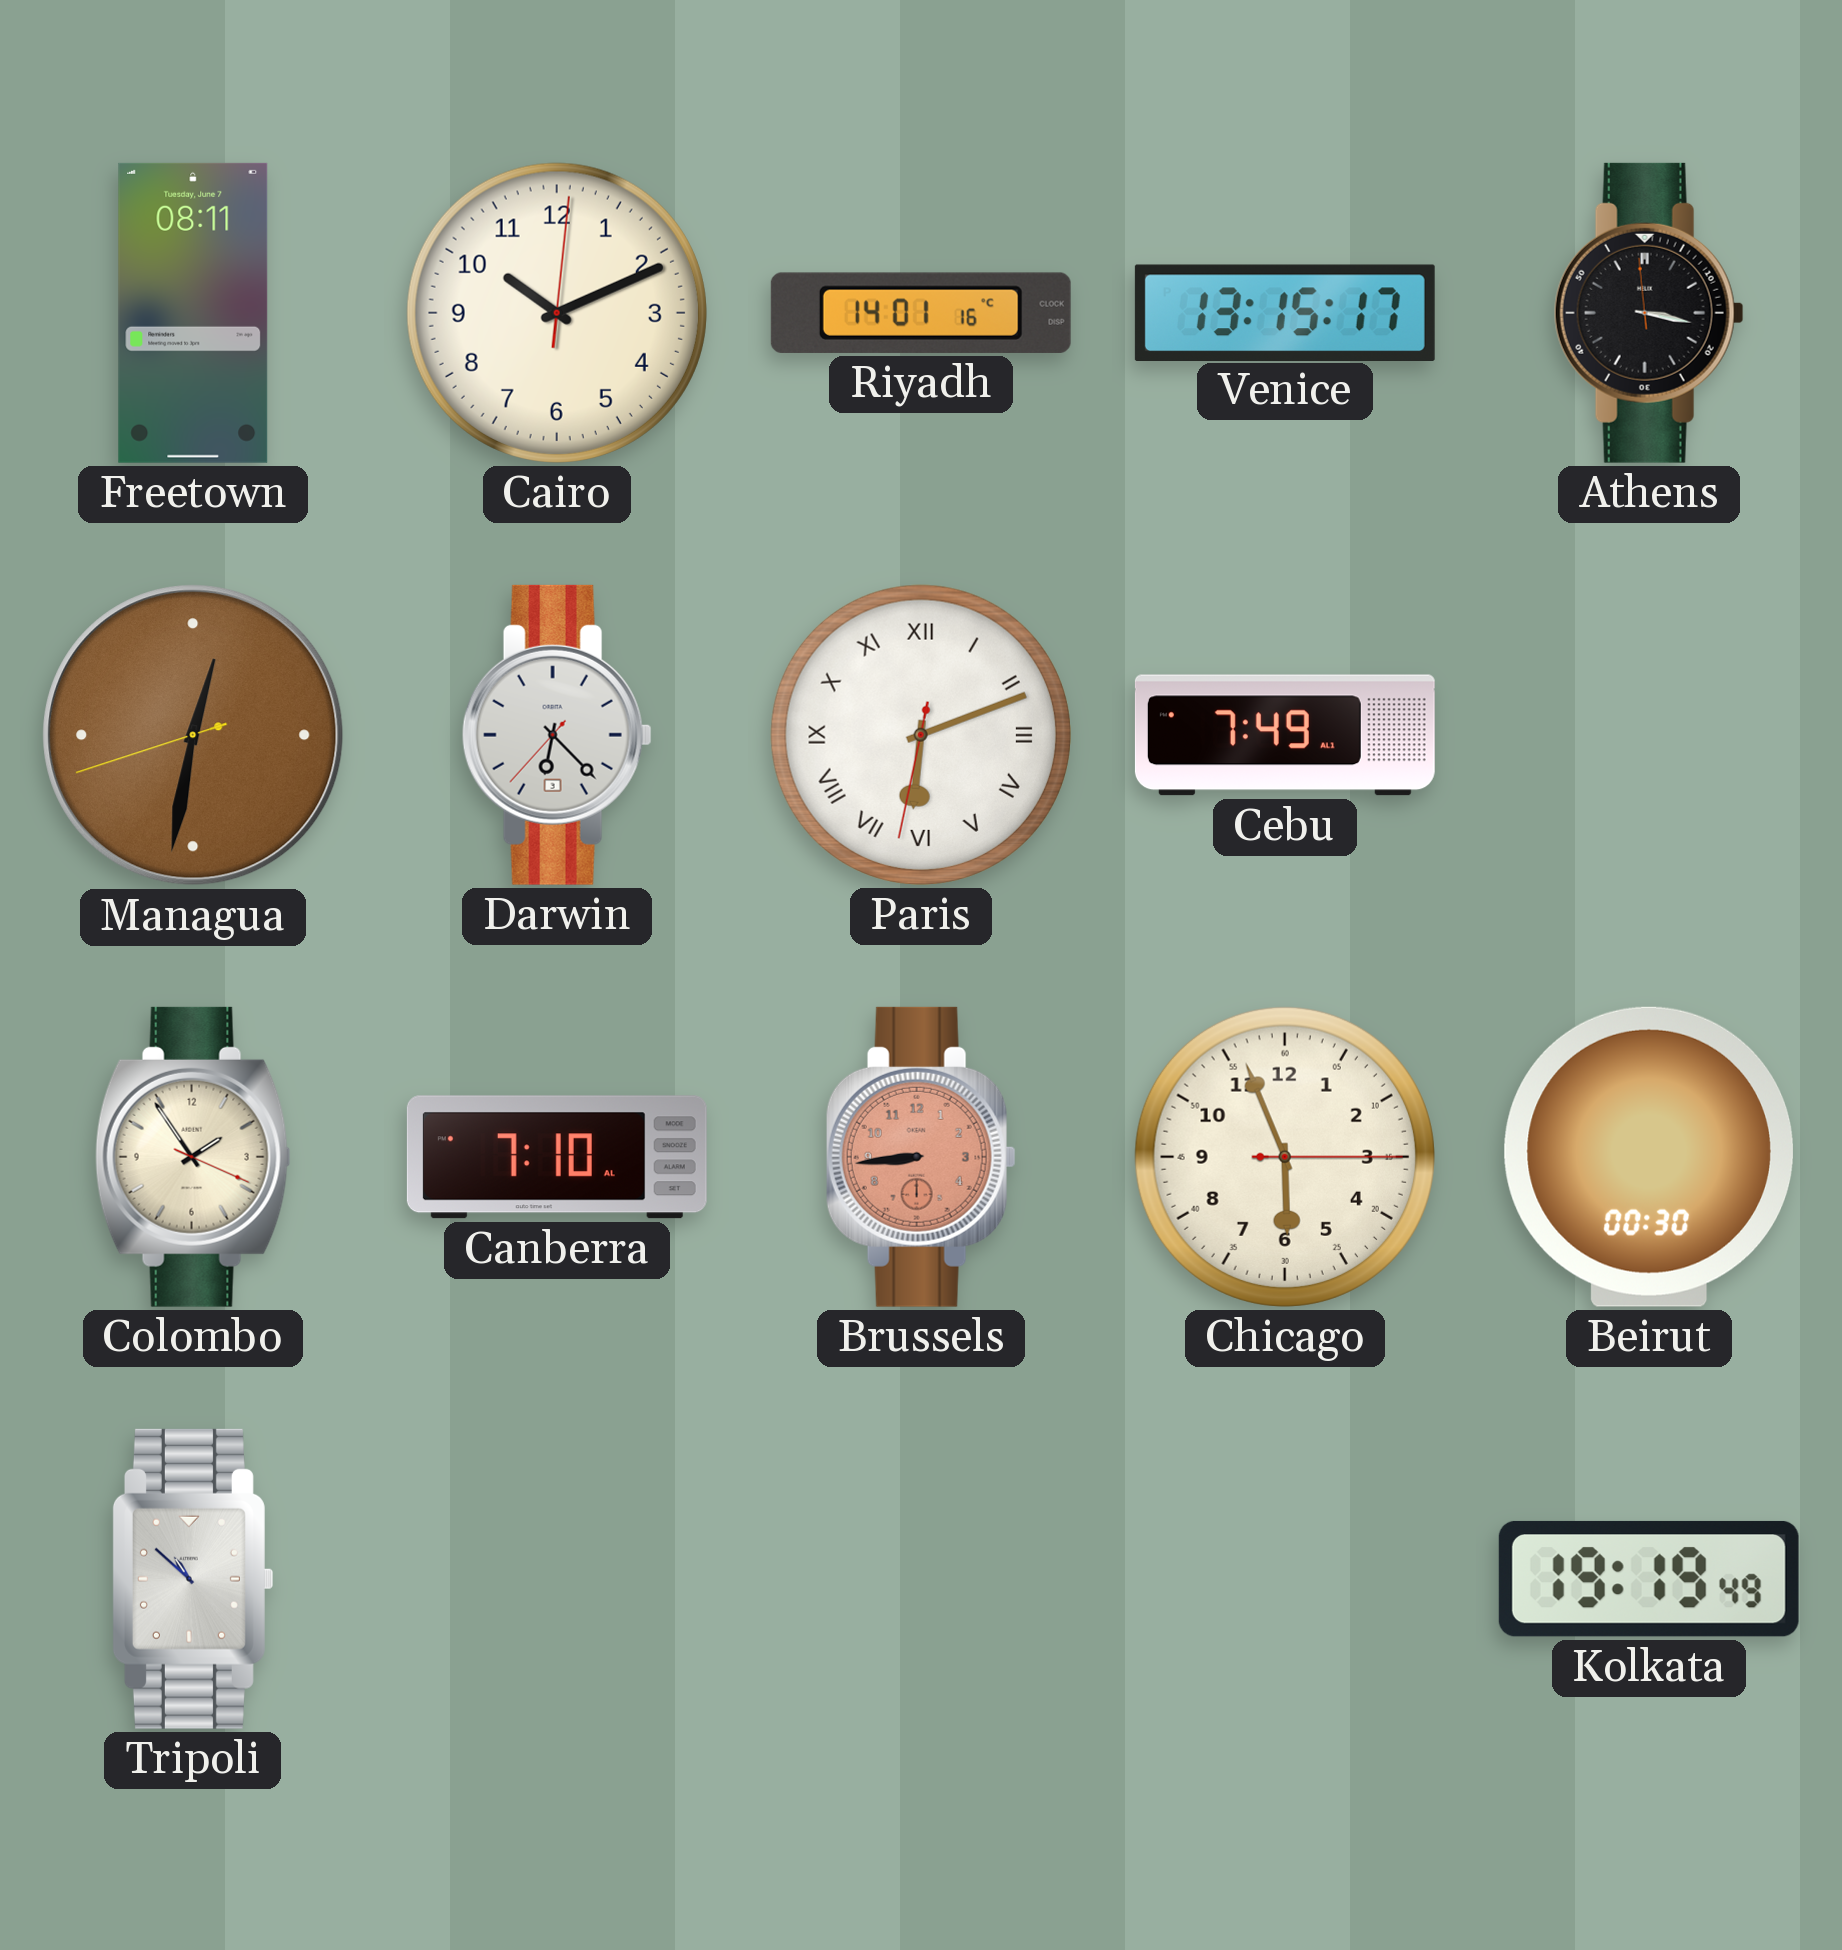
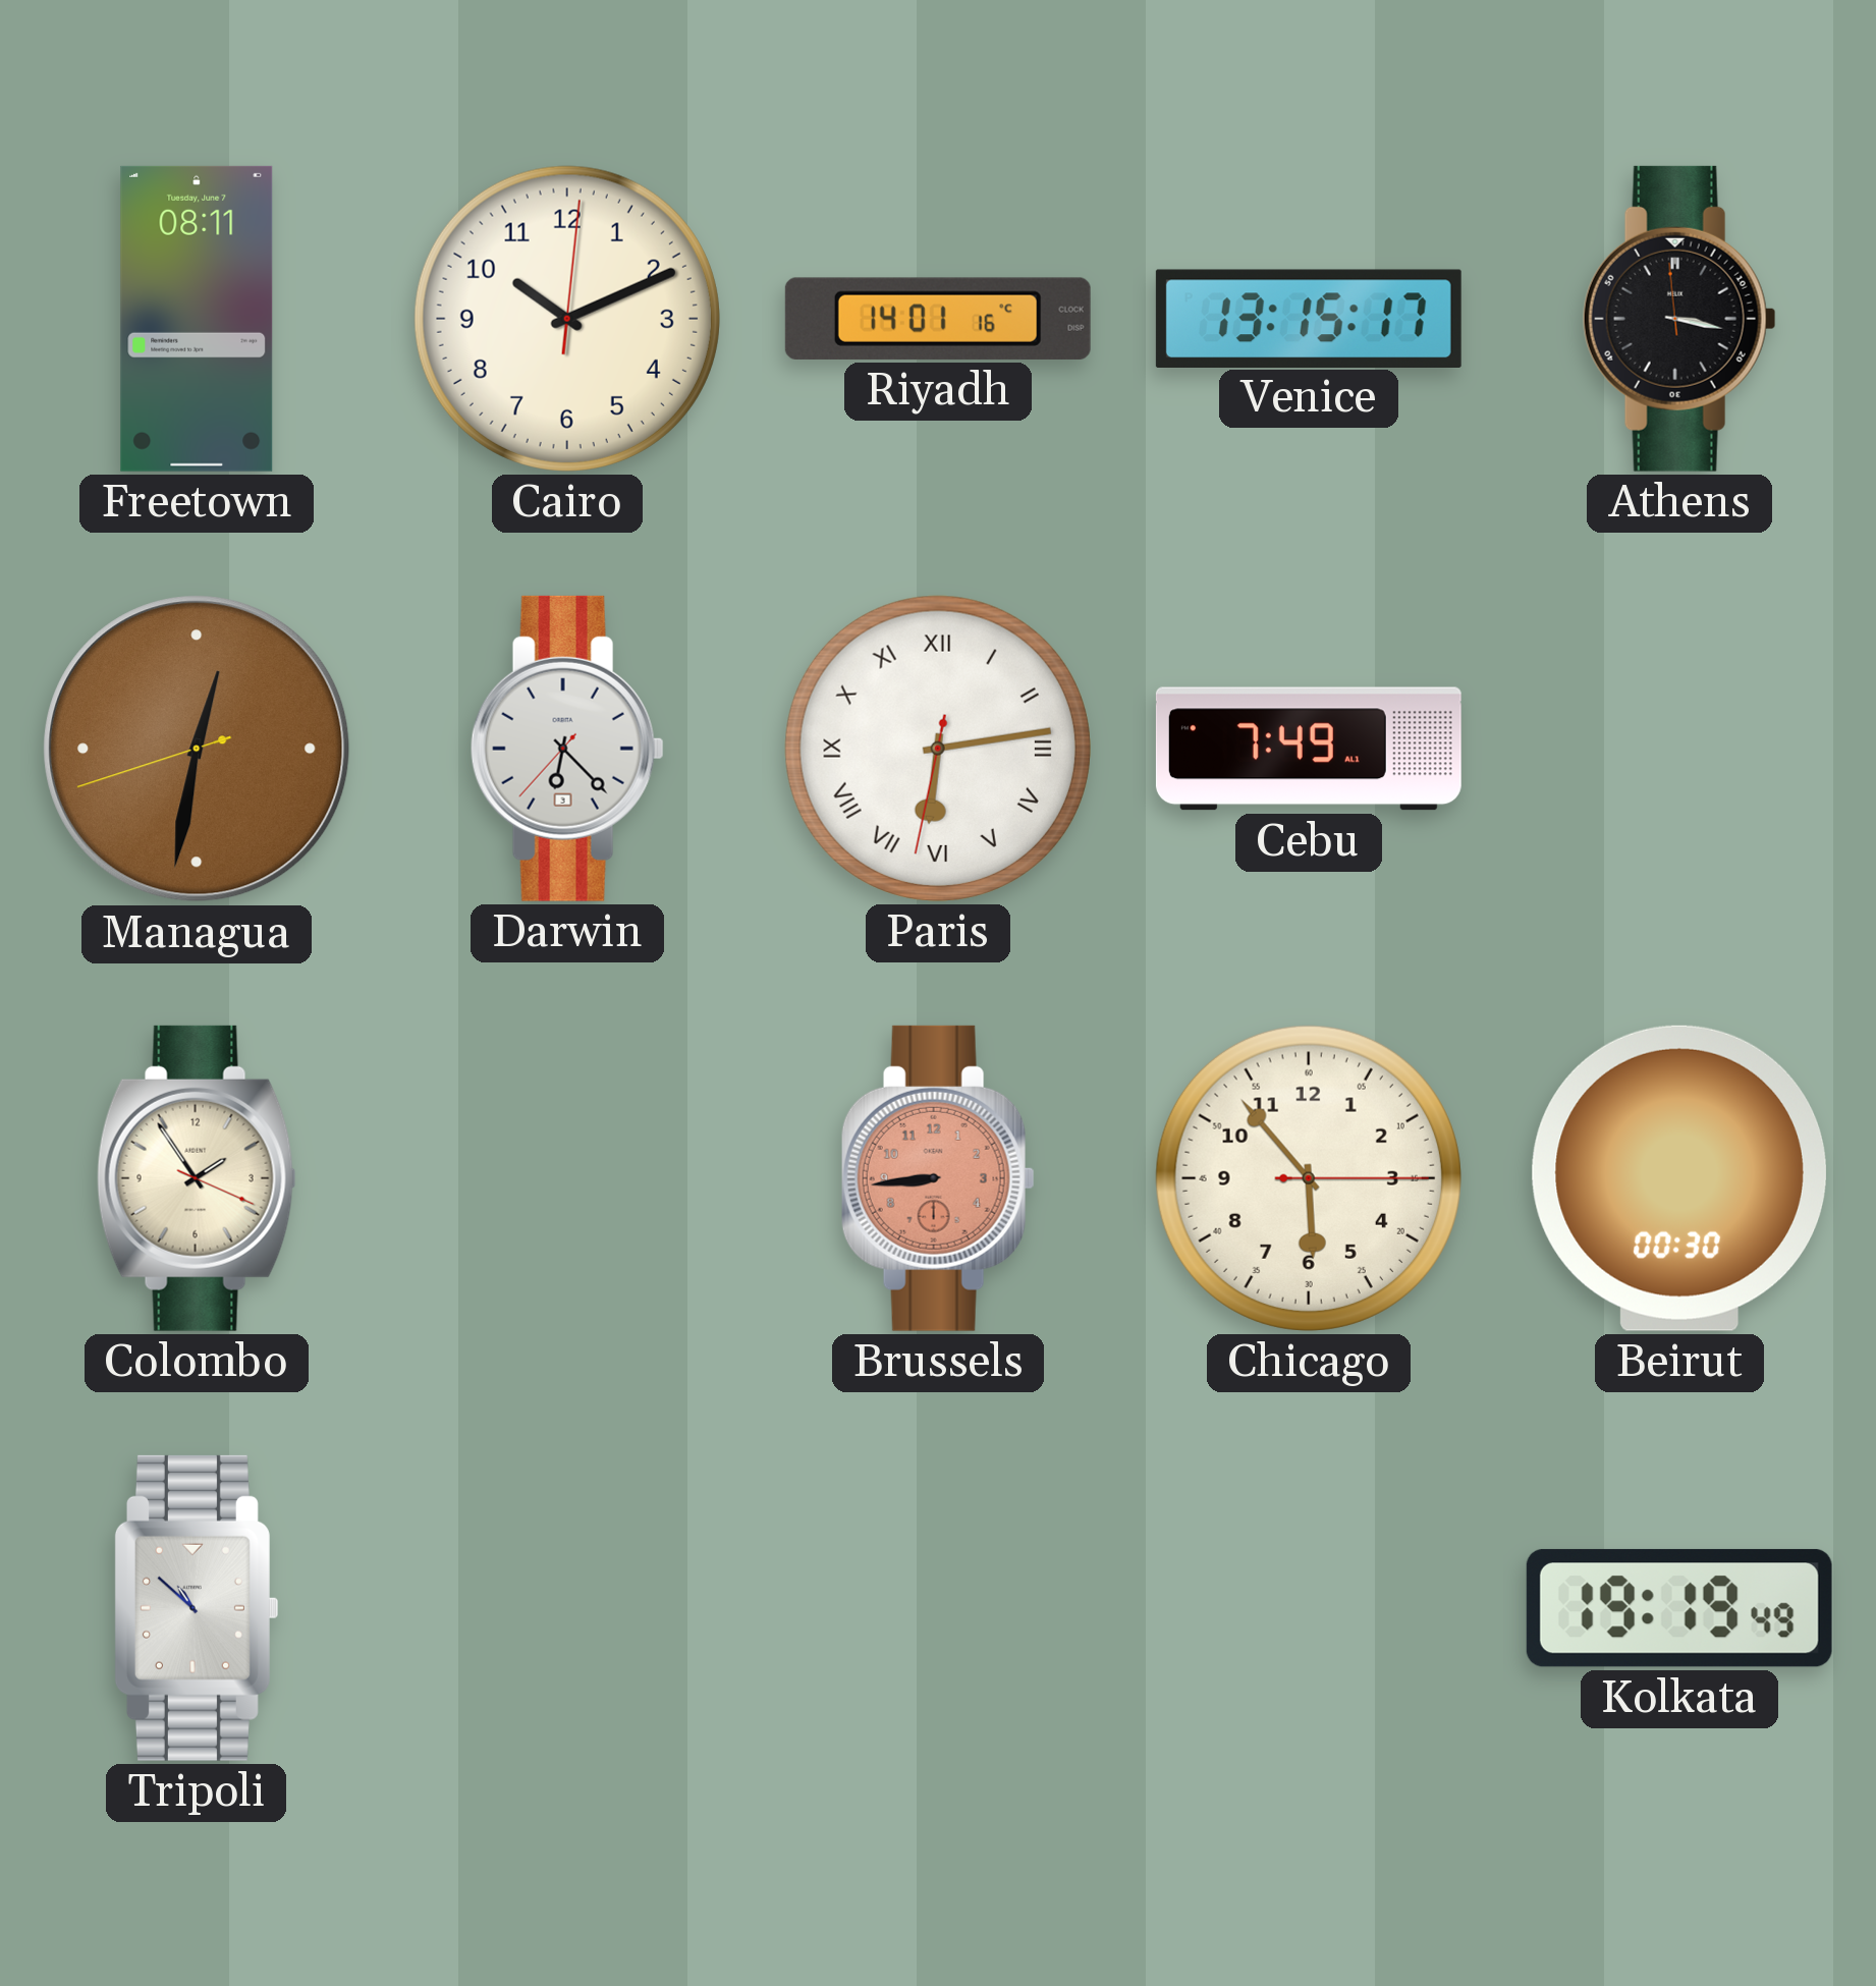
Paris: 6:11 -> 6:13 (938, 749)
Canberra: 7:10 -> none (557, 1157)
Chicago: 5:56 -> 5:53 (1309, 1178)
